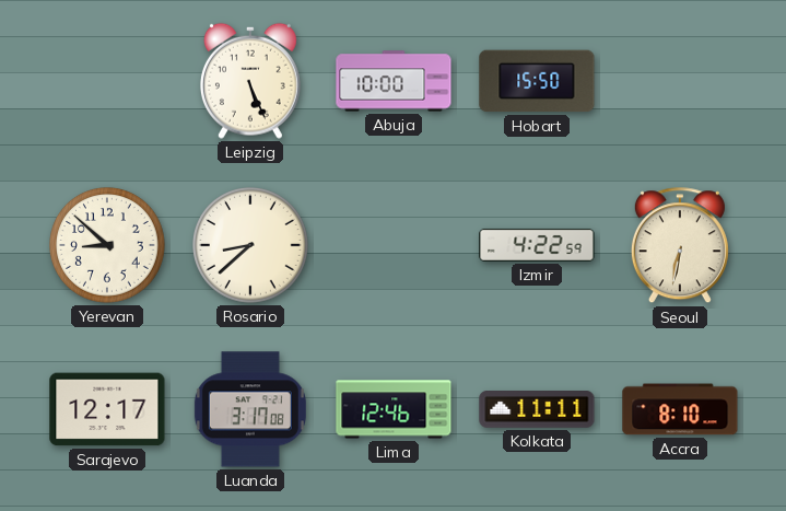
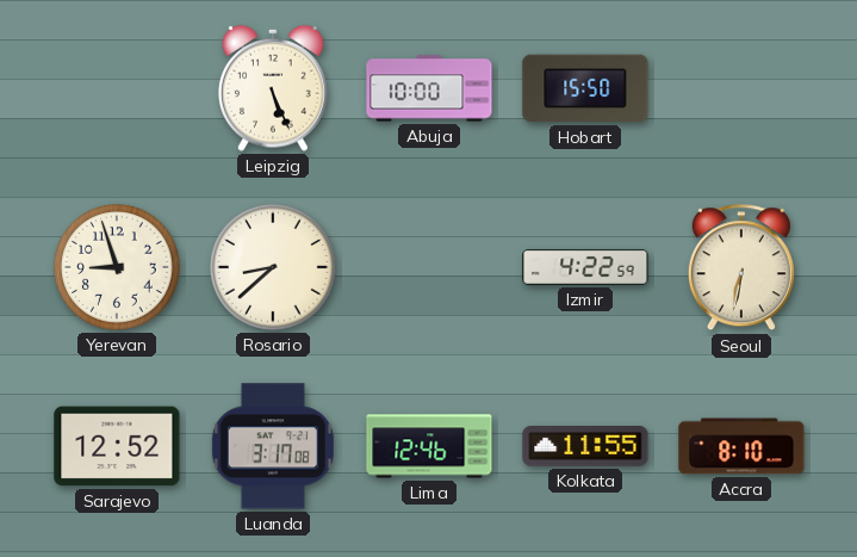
Yerevan: 8:52 -> 8:57 (118, 268)
Sarajevo: 12:17 -> 12:52 (117, 446)
Kolkata: 11:11 -> 11:55 (585, 447)
